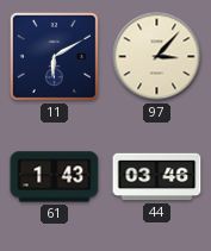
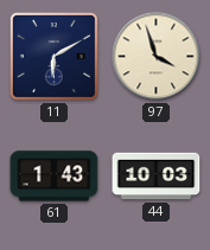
97: 3:07 -> 3:57 (157, 57)
44: 03:46 -> 10:03 (157, 177)
